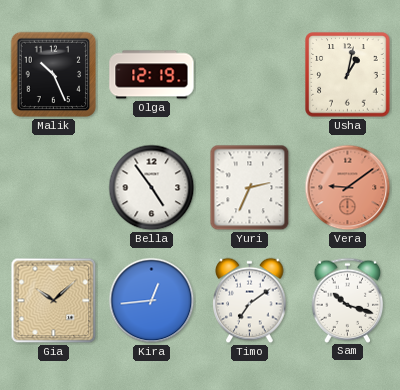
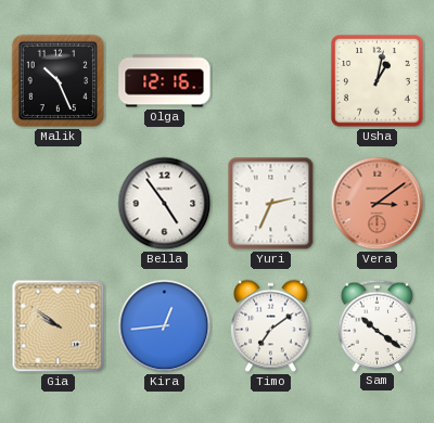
Olga: 12:19 -> 12:16 (165, 81)
Vera: 9:09 -> 3:09 (378, 204)
Gia: 10:08 -> 9:51 (59, 326)
Sam: 10:18 -> 10:21 (378, 325)
